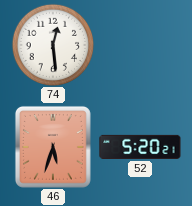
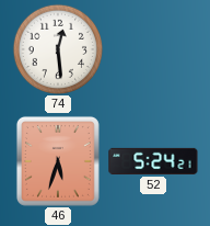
52: 5:20 -> 5:24 (153, 161)
